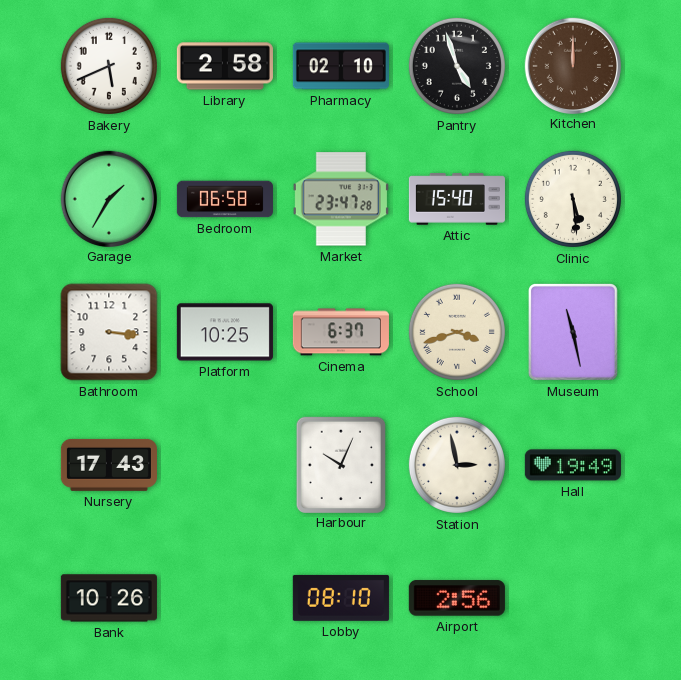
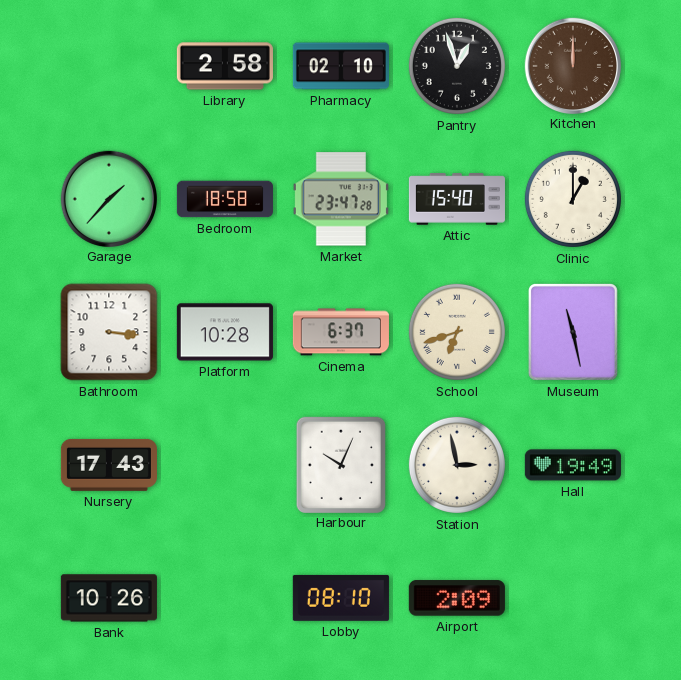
Bakery: 5:41 -> none (109, 66)
Pantry: 4:57 -> 12:57 (457, 66)
Garage: 1:35 -> 1:37 (108, 198)
Bedroom: 06:58 -> 18:58 (225, 199)
Clinic: 5:29 -> 1:00 (573, 199)
Platform: 10:25 -> 10:28 (225, 332)
School: 3:42 -> 6:42 (457, 332)
Airport: 2:56 -> 2:09 (457, 598)
